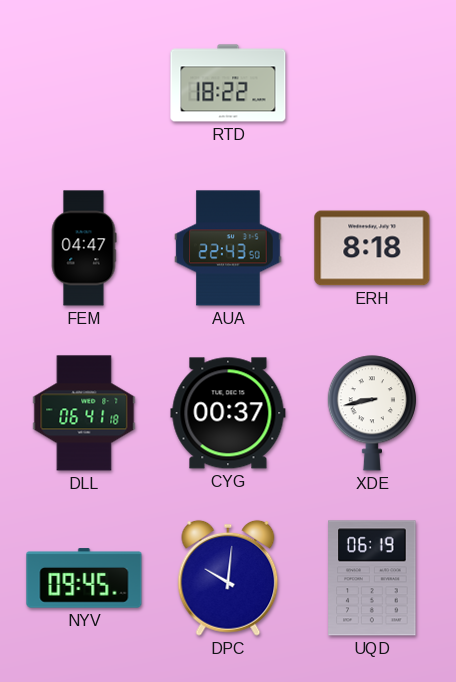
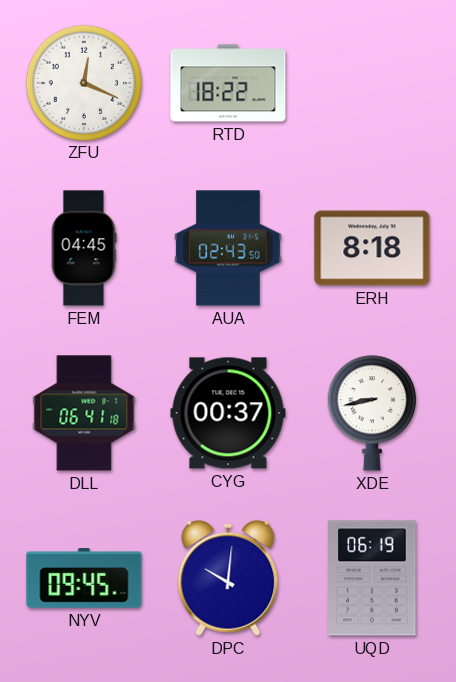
ZFU: none -> 12:19 (83, 82)
FEM: 04:47 -> 04:45 (84, 248)
AUA: 22:43 -> 02:43 (228, 248)
